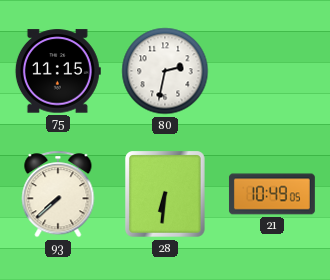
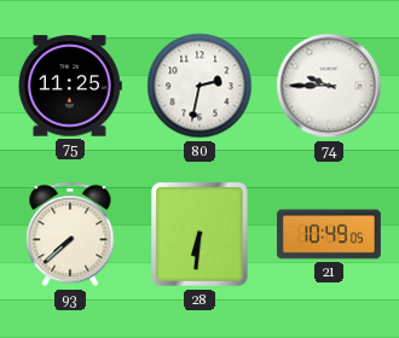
75: 11:15 -> 11:25 (70, 86)
74: none -> 9:45 (329, 86)
